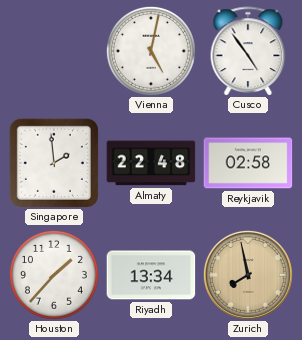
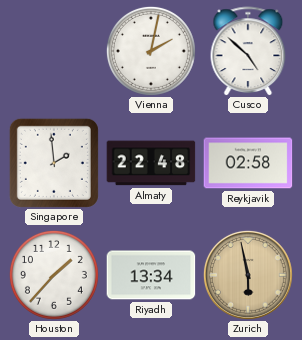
Vienna: 5:02 -> 2:02 (151, 51)
Cusco: 4:54 -> 4:52 (248, 51)
Zurich: 7:58 -> 5:58 (248, 275)
